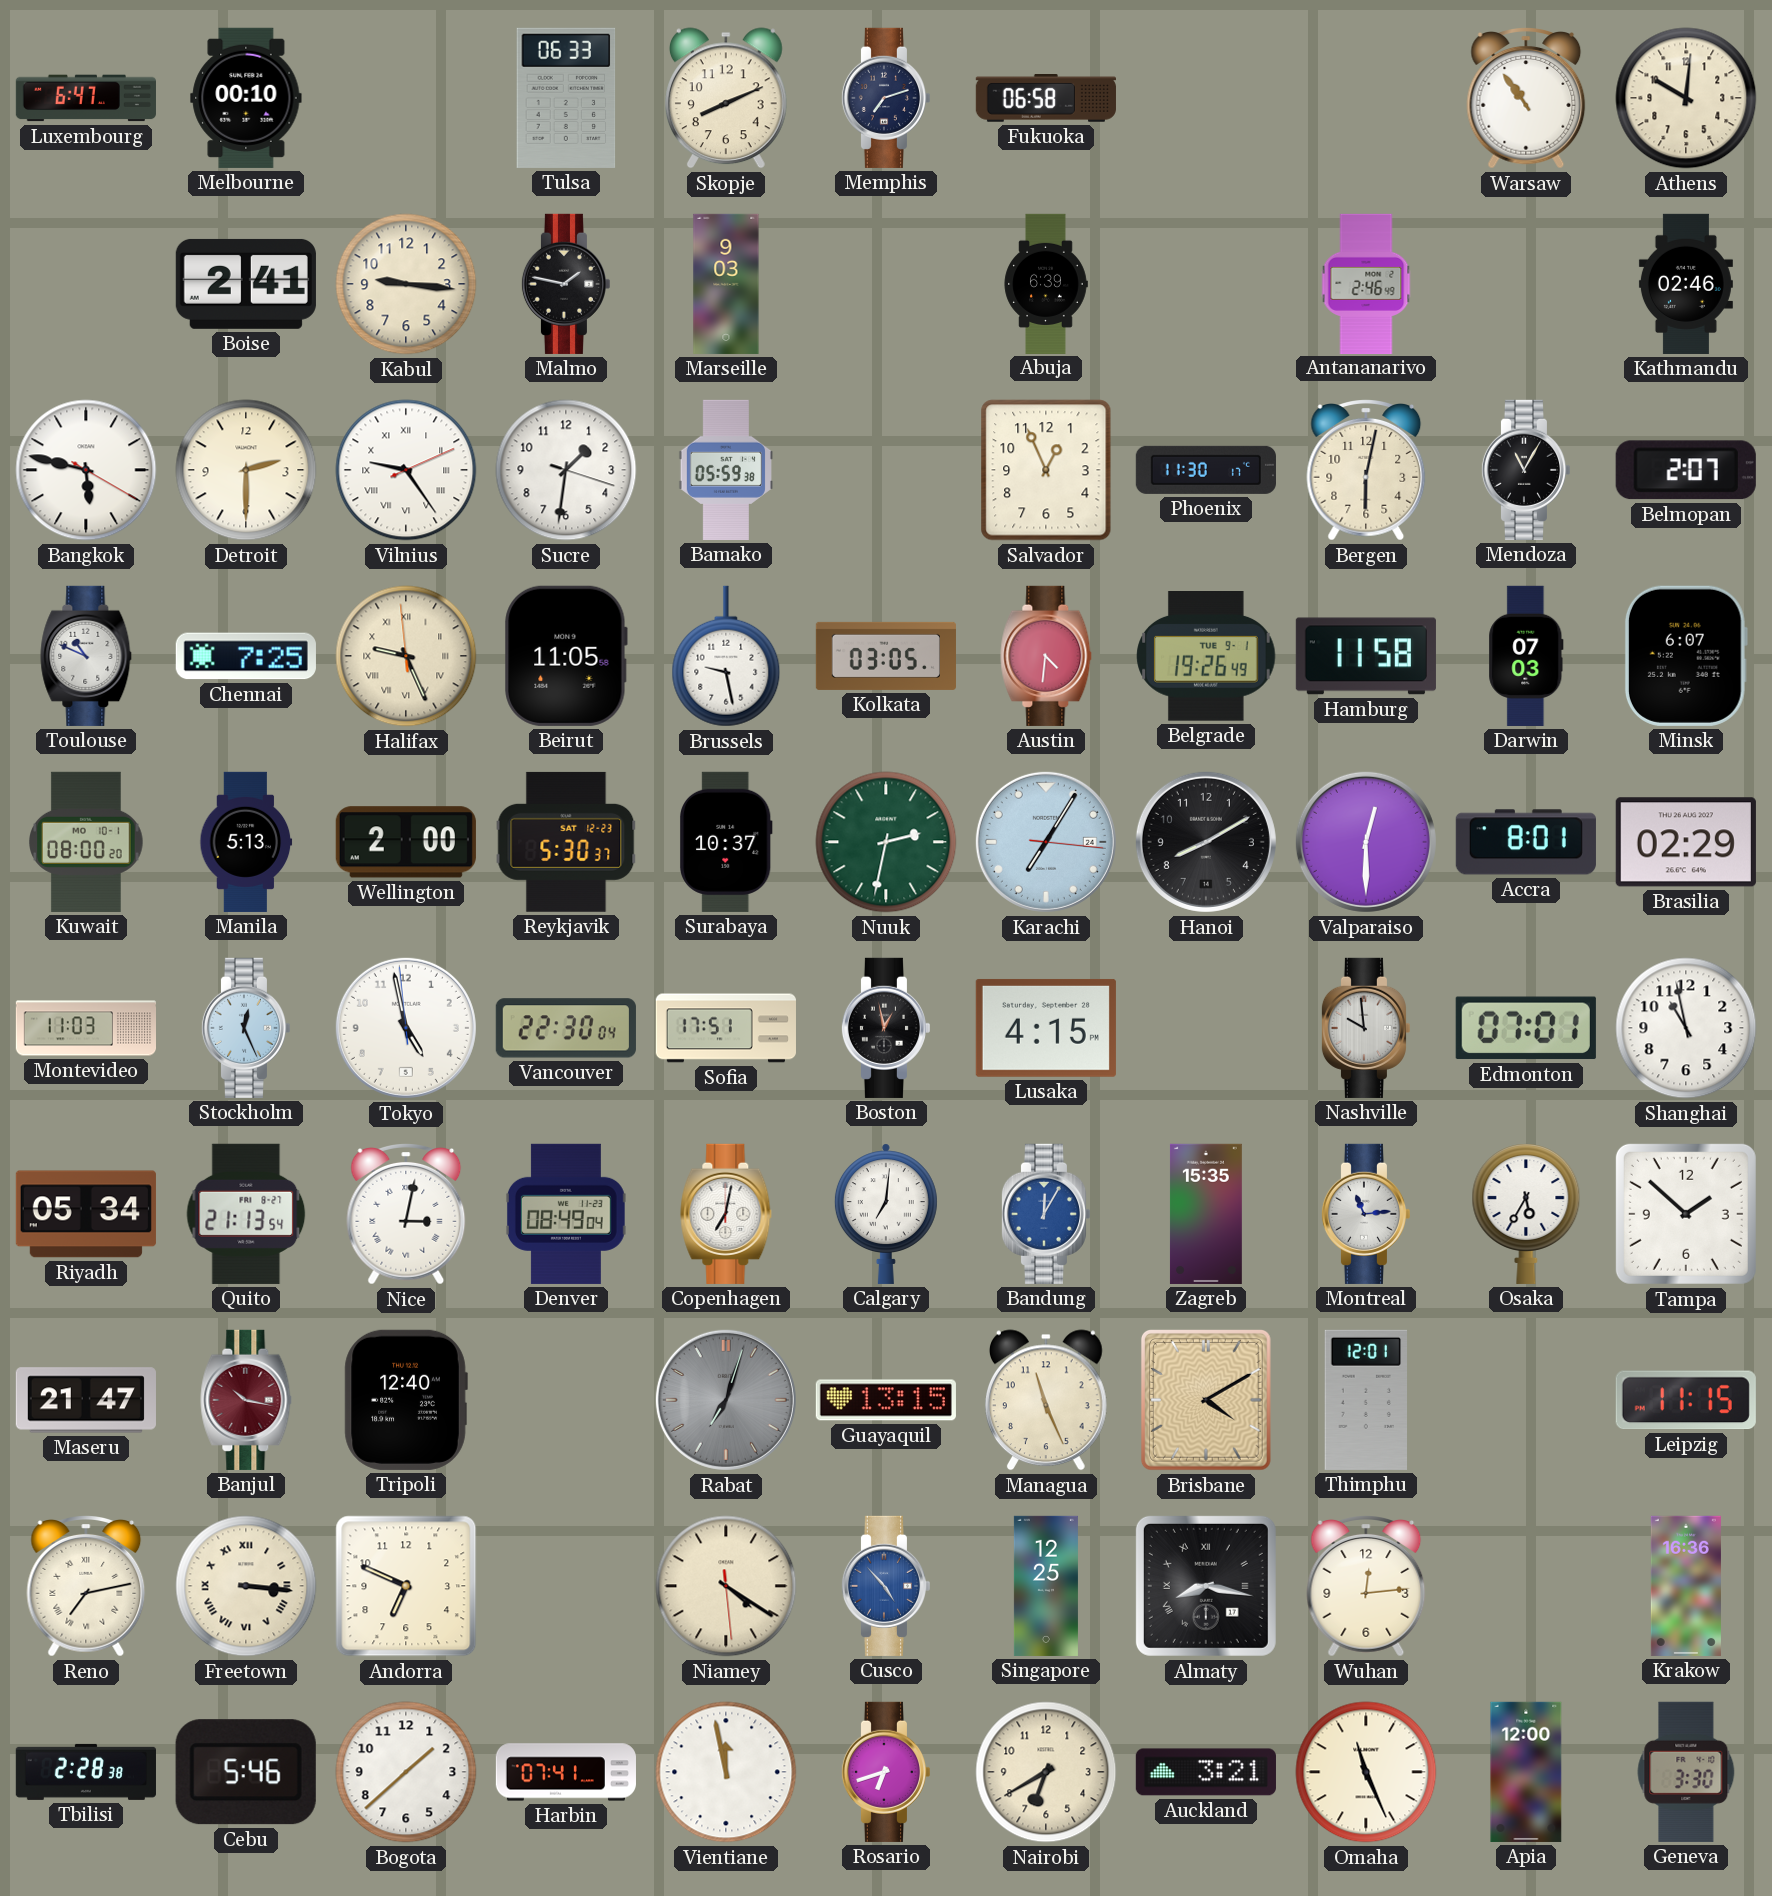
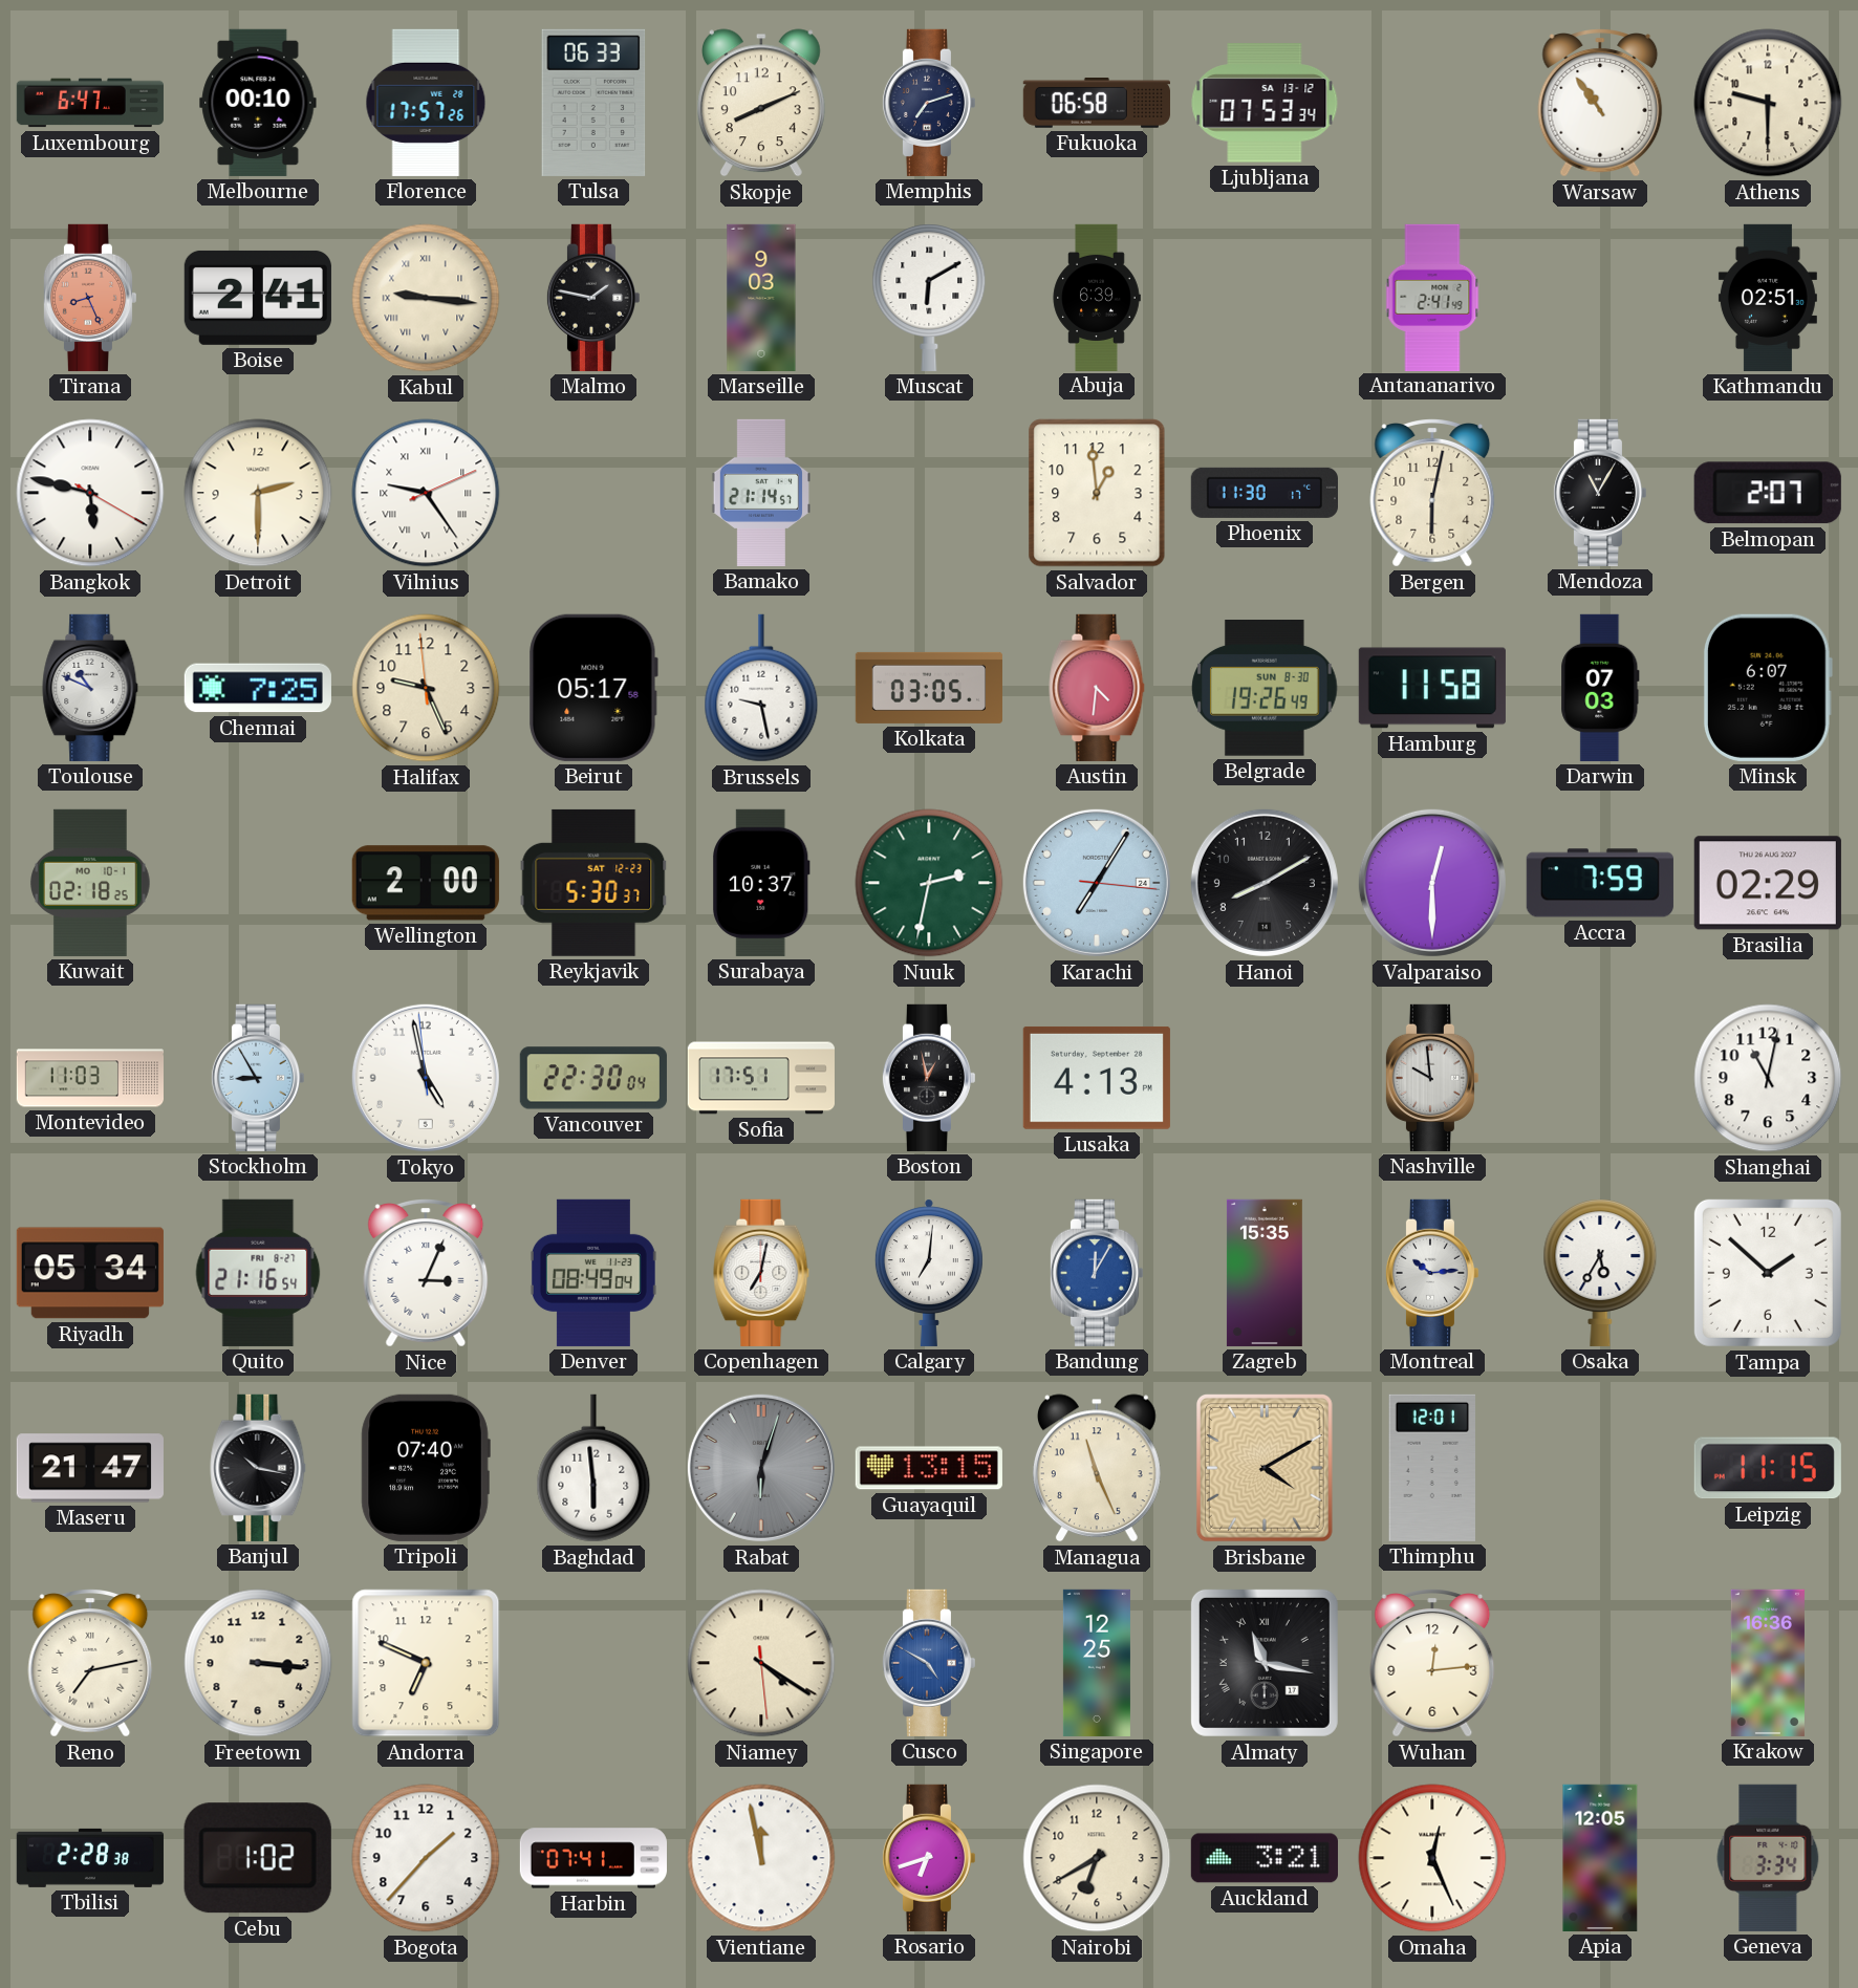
Florence: none -> 17:57 (426, 103)
Ljubljana: none -> 07:53 (1265, 103)
Athens: 10:01 -> 9:30 (1768, 103)
Tirana: none -> 8:26 (89, 298)
Kabul numerals: Arabic -> Roman (426, 298)
Muscat: none -> 6:10 (929, 298)
Antananarivo: 2:46 -> 2:41 (1432, 297)
Kathmandu: 02:46 -> 02:51 (1768, 298)
Sucre: 1:31 -> none (566, 470)
Bamako: 05:59 -> 21:14 (760, 493)
Salvador: 12:56 -> 12:59 (1097, 493)
Halifax numerals: Roman -> Arabic (426, 688)
Beirut: 11:05 -> 05:17 (593, 688)
Belgrade date: TUE 9-1 -> SUN 8-30 (1265, 688)
Kuwait: 08:00 -> 02:18 (91, 883)
Manila: 5:13 -> none (246, 842)
Accra: 8:01 -> 7:59 (1600, 883)
Stockholm: 12:26 -> 8:55 (257, 1078)
Lusaka: 4:15 -> 4:13 (1097, 1078)
Edmonton: 07:01 -> none (1526, 1028)
Shanghai: 10:58 -> 11:02 (1768, 1078)
Quito: 21:13 -> 21:16 (258, 1273)
Nice: 3:02 -> 3:04 (426, 1274)
Montreal: 11:14 -> 10:14 (1431, 1273)
Banjul dial: burgundy -> black (258, 1468)
Tripoli: 12:40 -> 07:40 (426, 1468)
Baghdad: none -> 5:59 (593, 1468)
Rabat: 7:03 -> 6:03 (761, 1468)
Freetown numerals: Roman -> Arabic (258, 1663)
Cusco: 4:53 -> 4:50 (928, 1663)
Almaty: 8:17 -> 11:17 (1265, 1663)
Cebu: 5:46 -> 1:02 (258, 1858)
Bogota: 1:38 -> 1:37 (426, 1858)
Omaha: 11:26 -> 12:26 (1432, 1858)
Apia: 12:00 -> 12:05 (1600, 1858)
Geneva: 3:30 -> 3:34 (1768, 1858)
